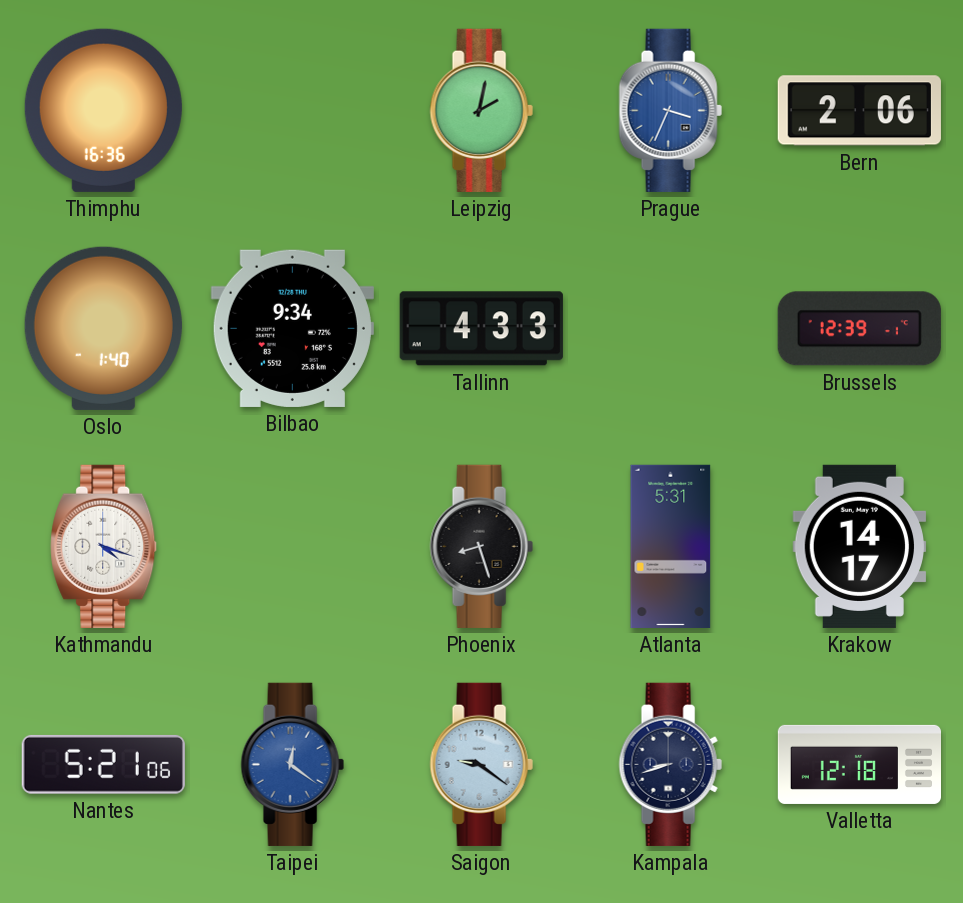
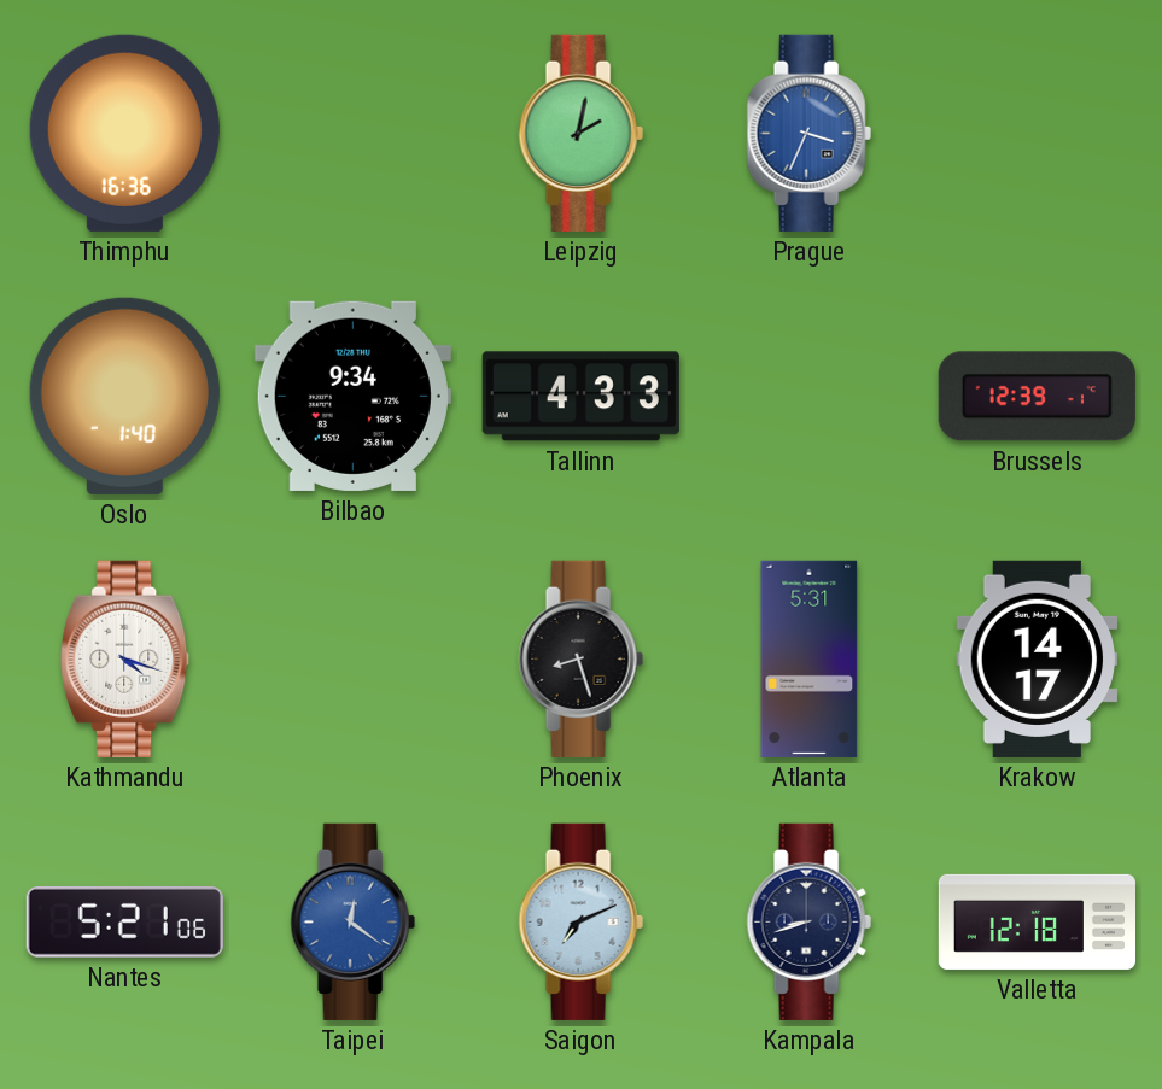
Bern: 2:06 -> none (859, 111)
Saigon: 9:21 -> 7:11 (580, 921)
